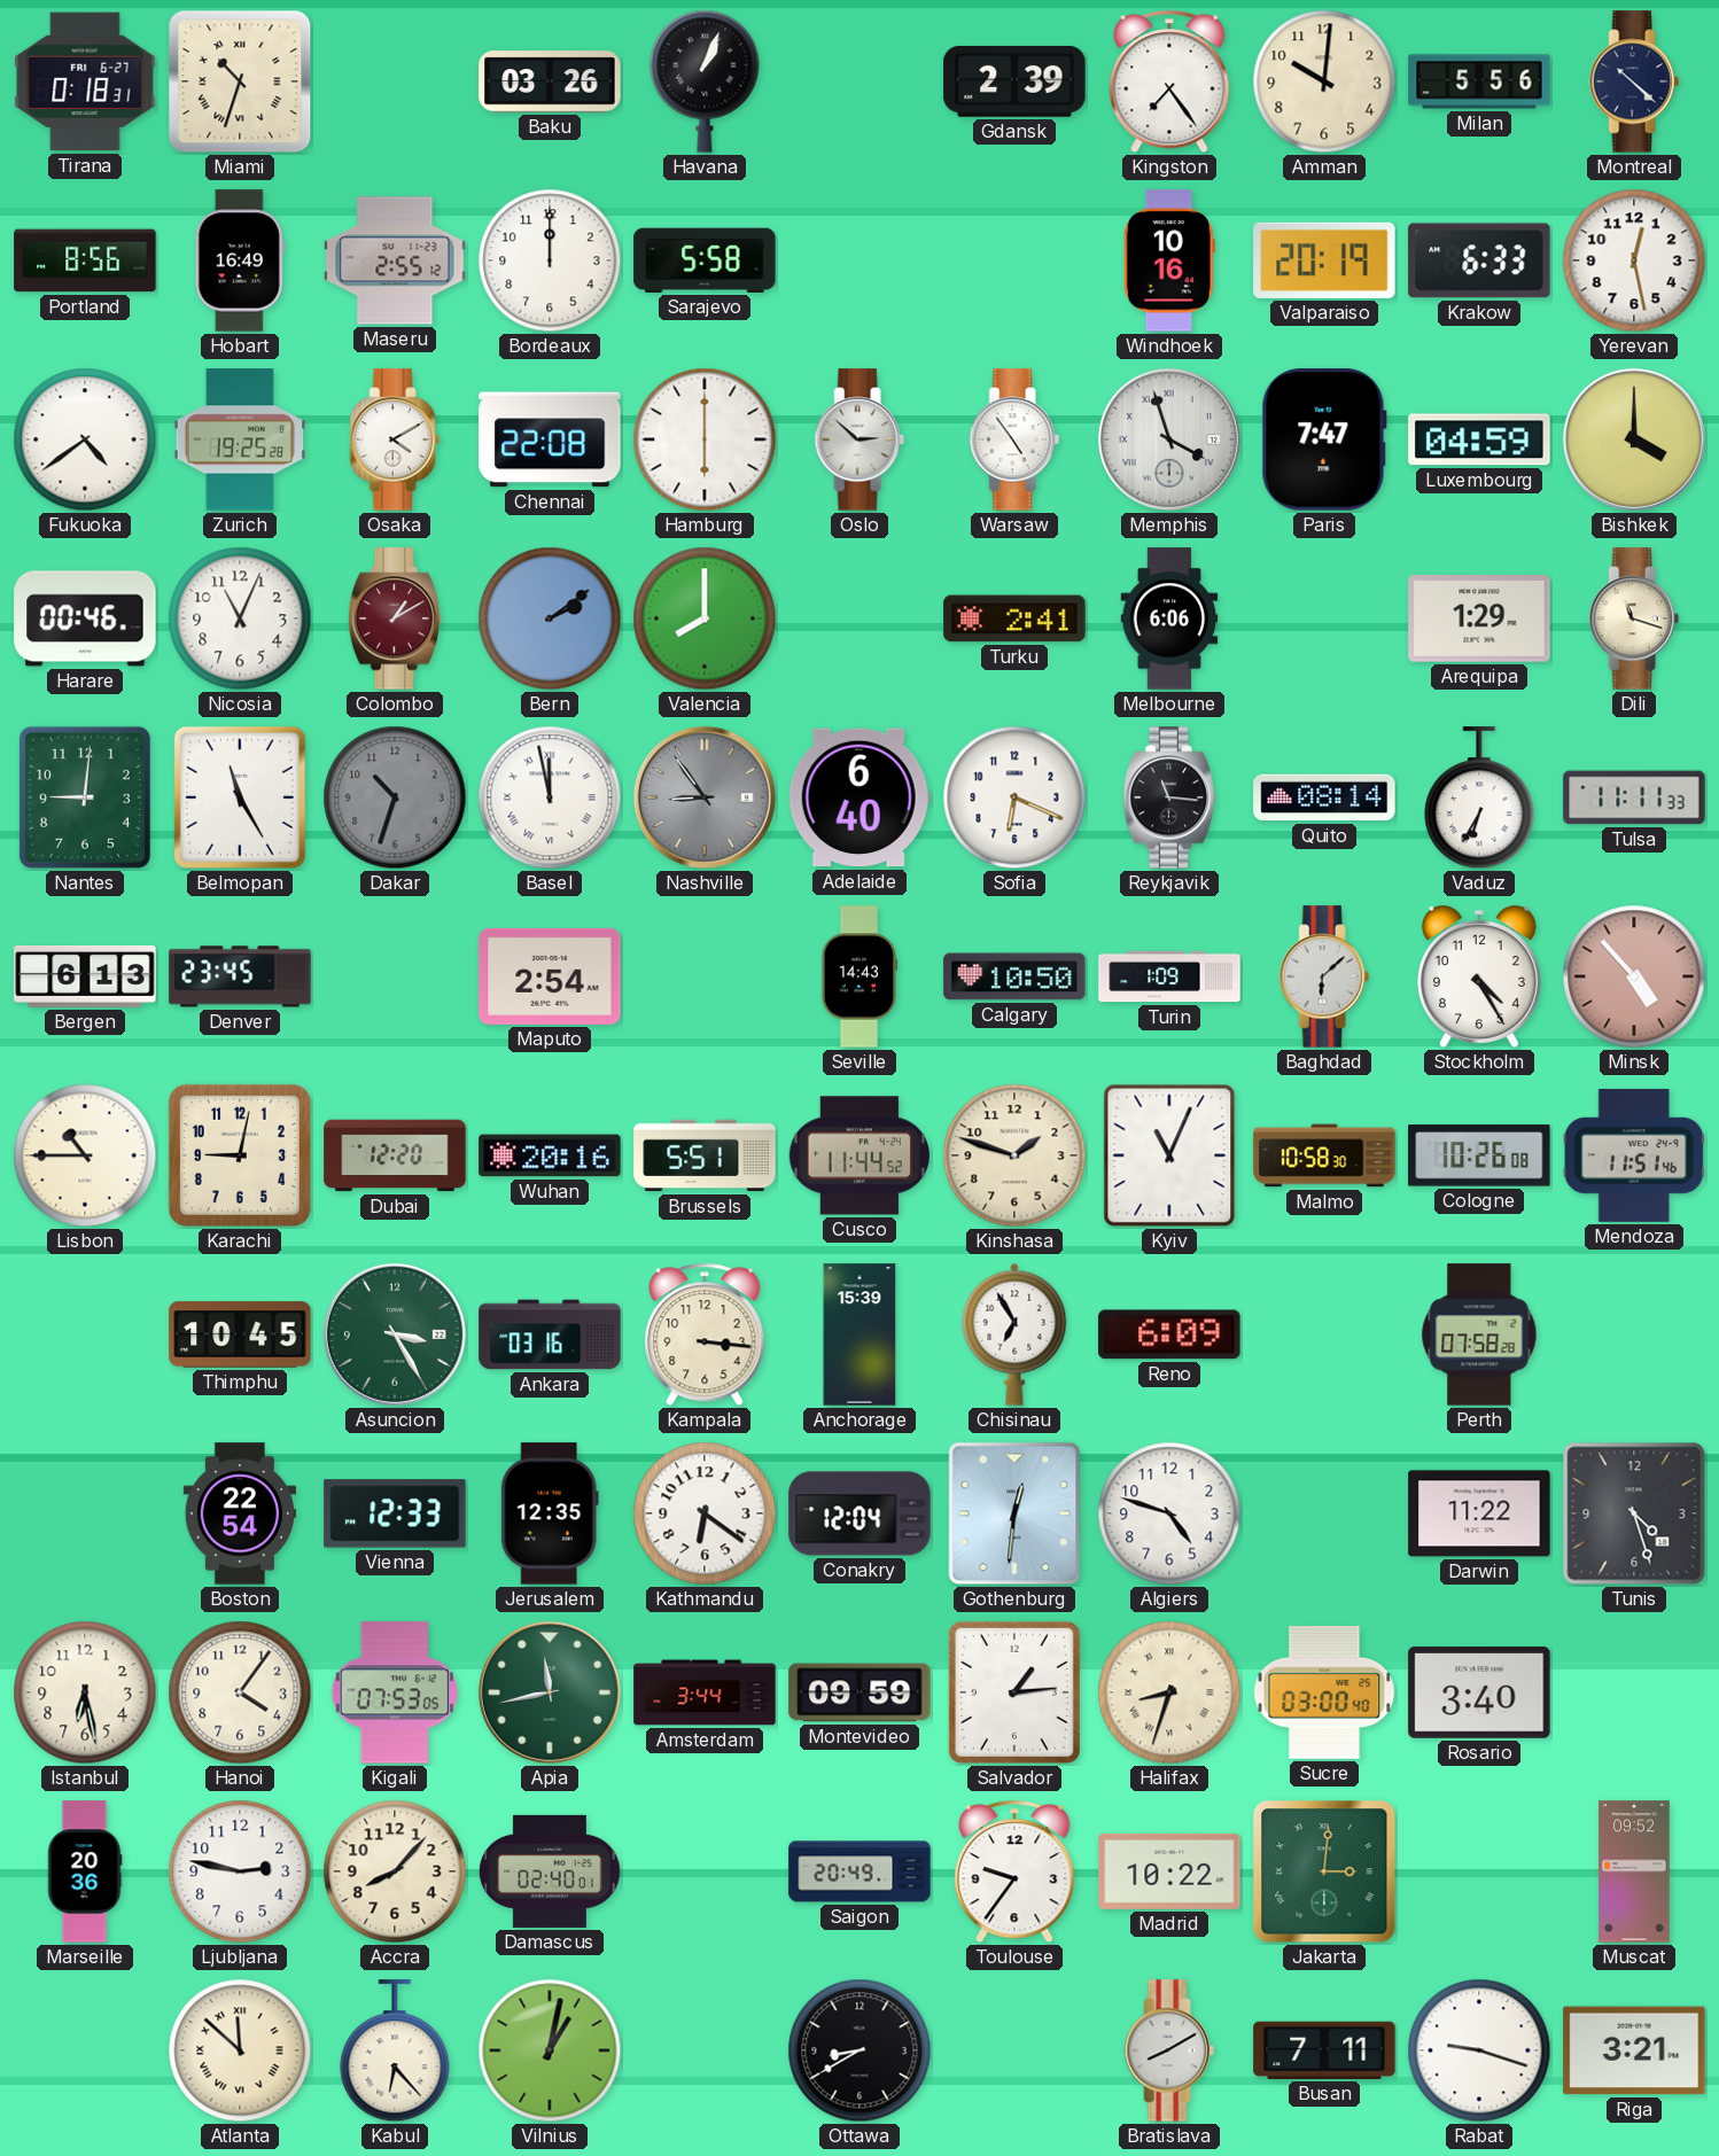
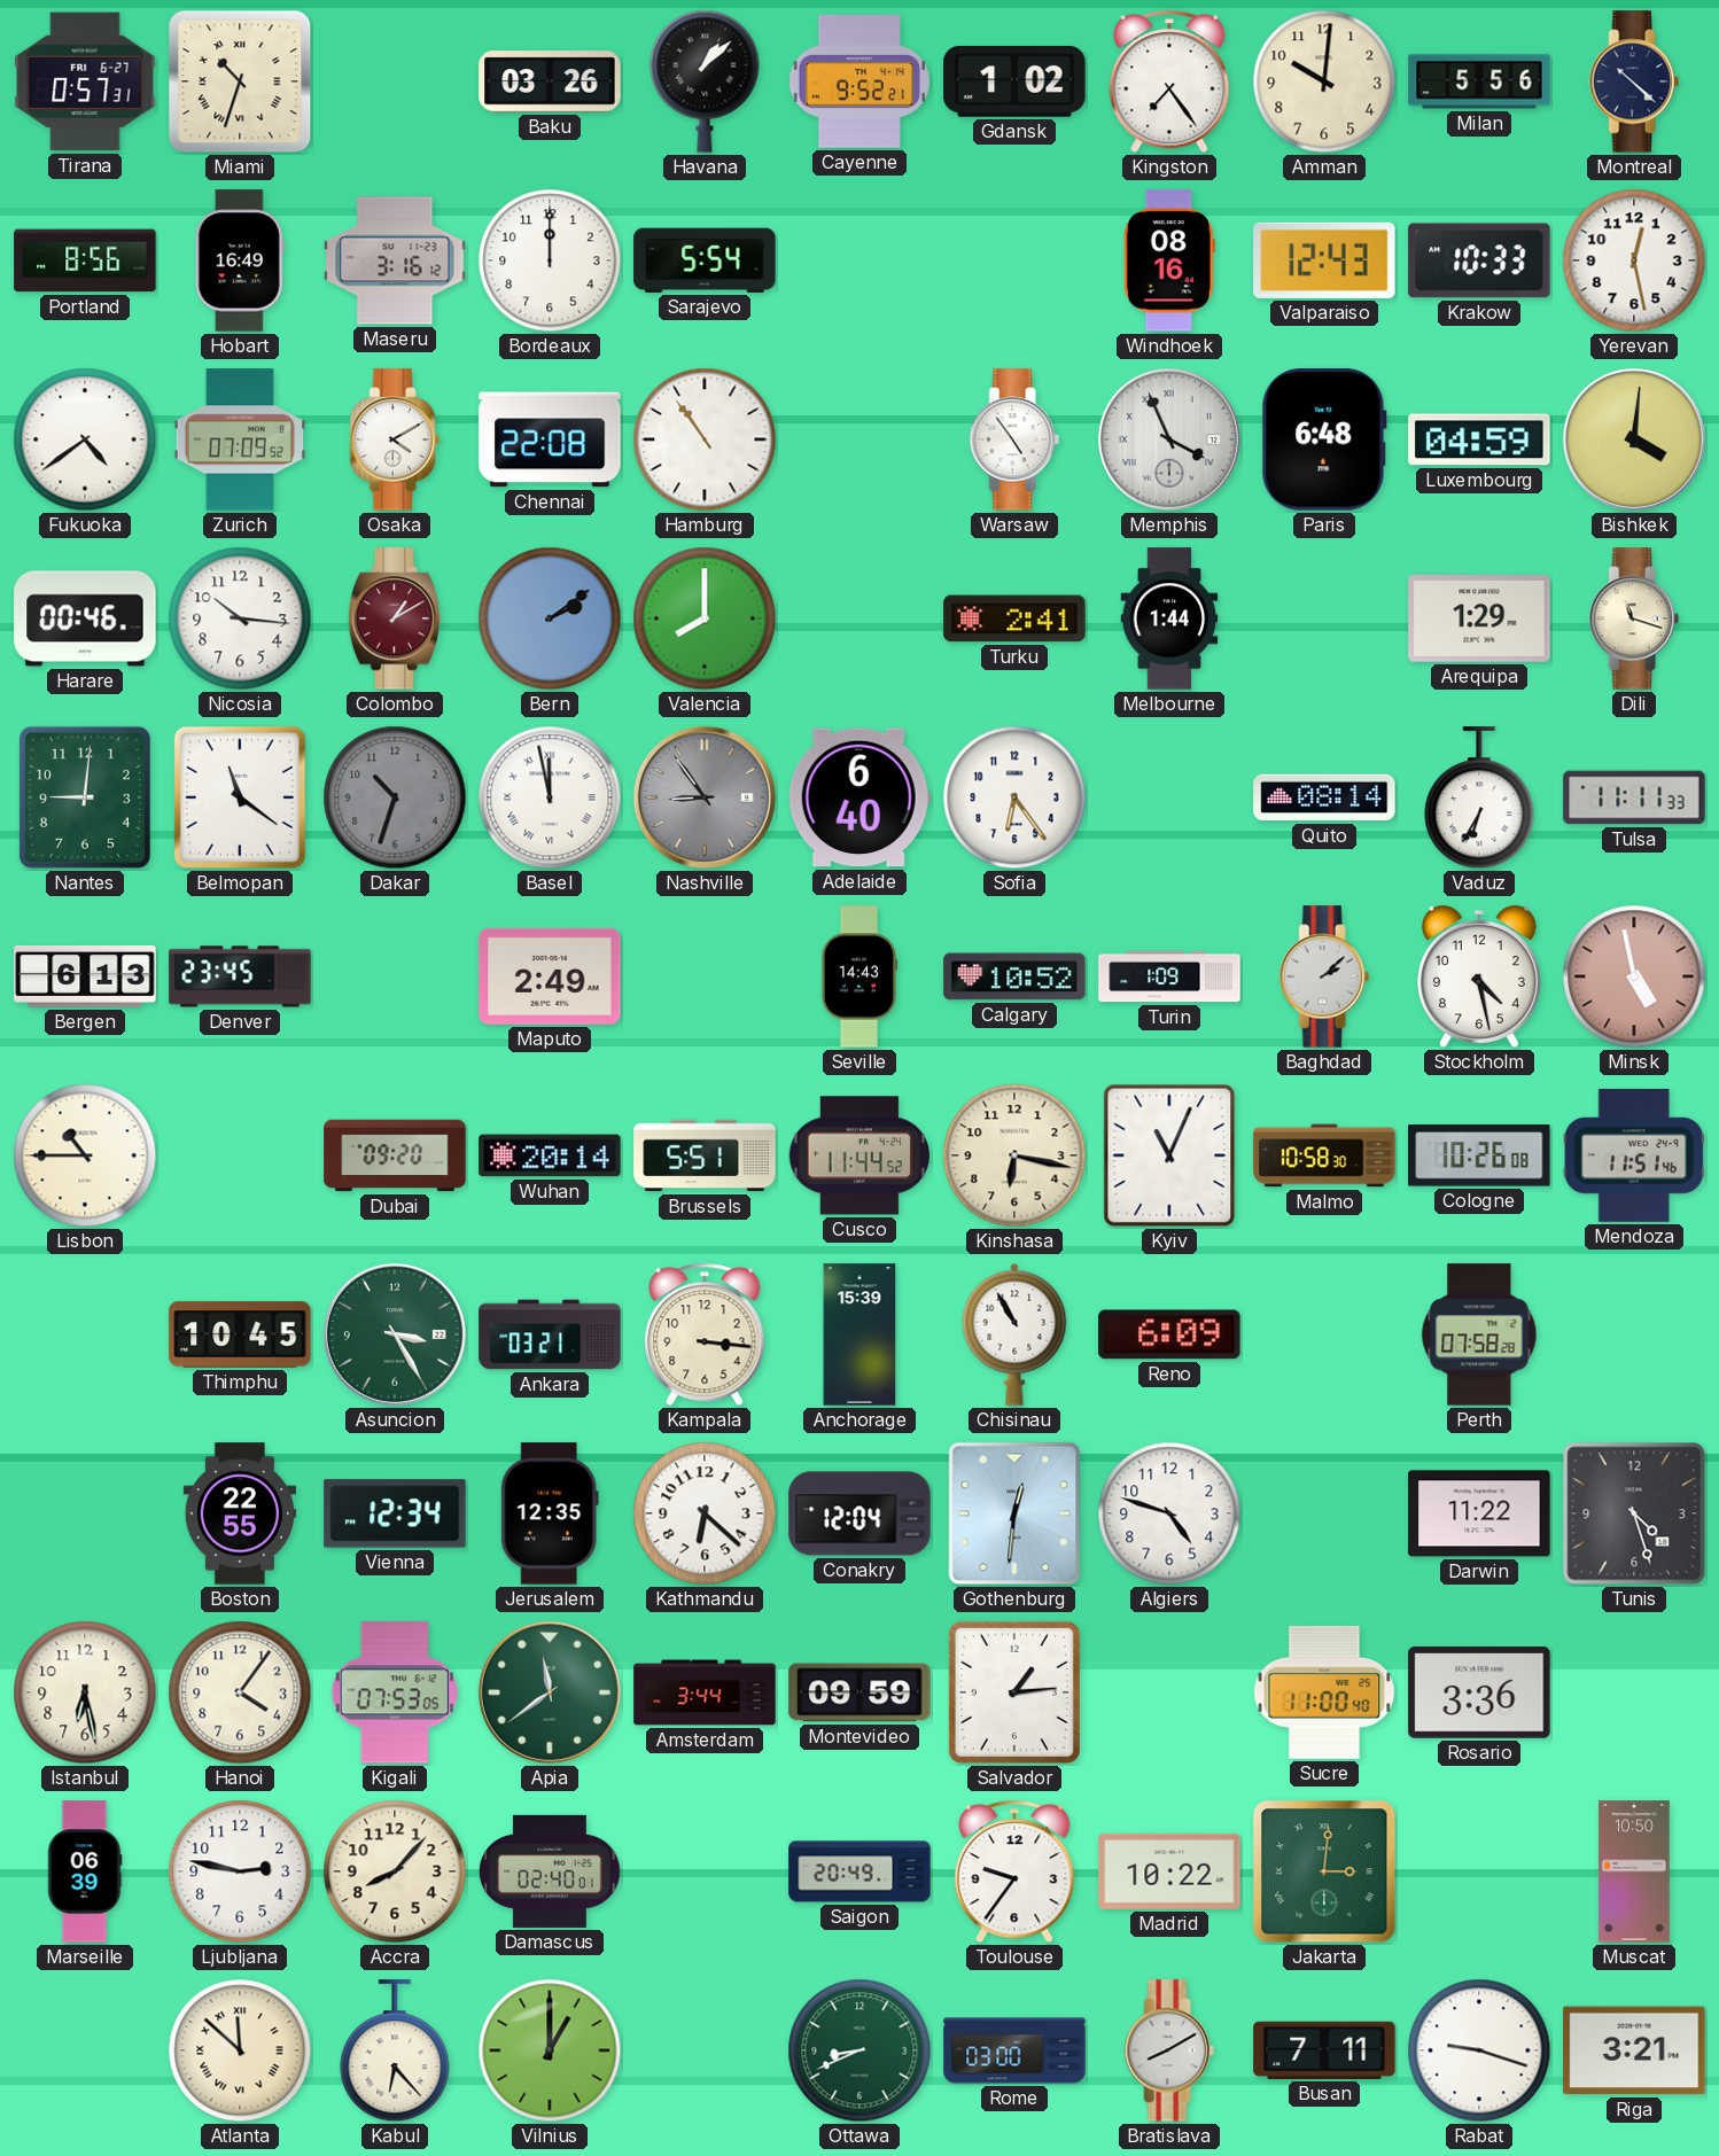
Tirana: 0:18 -> 0:57 (85, 81)
Havana: 1:04 -> 1:08 (705, 81)
Cayenne: none -> 9:52 (859, 81)
Gdansk: 2:39 -> 1:02 (1014, 81)
Maseru: 2:55 -> 3:16 (395, 260)
Sarajevo: 5:58 -> 5:54 (705, 260)
Windhoek: 10:16 -> 08:16 (1169, 260)
Valparaiso: 20:19 -> 12:43 (1324, 260)
Krakow: 6:33 -> 10:33 (1479, 260)
Zurich: 19:25 -> 07:09 (239, 439)
Hamburg: 6:00 -> 10:54 (705, 439)
Oslo: 2:52 -> none (859, 439)
Memphis: 3:57 -> 3:56 (1169, 439)
Paris: 7:47 -> 6:48 (1324, 439)
Bishkek: 4:00 -> 4:01 (1634, 439)
Nicosia: 11:04 -> 10:16 (240, 618)
Melbourne: 6:06 -> 1:44 (1169, 618)
Belmopan: 11:25 -> 11:21 (240, 797)
Sofia: 6:19 -> 6:24 (1014, 797)
Reykjavik: 11:16 -> none (1169, 797)
Maputo: 2:54 -> 2:49 (550, 976)
Calgary: 10:50 -> 10:52 (1014, 976)
Baghdad: 6:08 -> 2:08 (1324, 976)
Stockholm: 4:25 -> 4:28 (1479, 976)
Minsk: 4:53 -> 4:58 (1634, 976)
Karachi: 9:02 -> none (240, 1155)
Dubai: 12:20 -> 09:20 (395, 1155)
Wuhan: 20:16 -> 20:14 (550, 1155)
Kinshasa: 1:48 -> 6:17 (1014, 1155)
Ankara: 03:16 -> 03:21 (550, 1334)
Chisinau: 6:55 -> 10:55 (1014, 1334)
Boston: 22:54 -> 22:55 (239, 1513)
Vienna: 12:33 -> 12:34 (395, 1513)
Kathmandu: 6:21 -> 6:22 (705, 1513)
Apia: 11:43 -> 11:39 (550, 1692)
Halifax: 8:33 -> none (1169, 1692)
Sucre: 03:00 -> 11:00 (1324, 1692)
Rosario: 3:40 -> 3:36 (1479, 1694)
Marseille: 20:36 -> 06:39 (85, 1871)
Muscat: 09:52 -> 10:50 (1634, 1871)
Vilnius: 1:02 -> 1:00 (550, 2050)
Ottawa: 8:40 -> 8:41 (859, 2050)
Ottawa dial: black -> green (859, 2050)
Rome: none -> 03:00 (1014, 2050)
